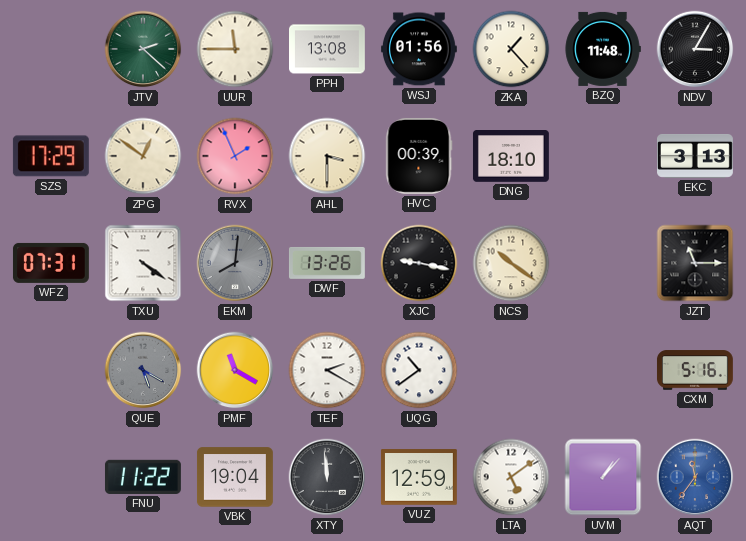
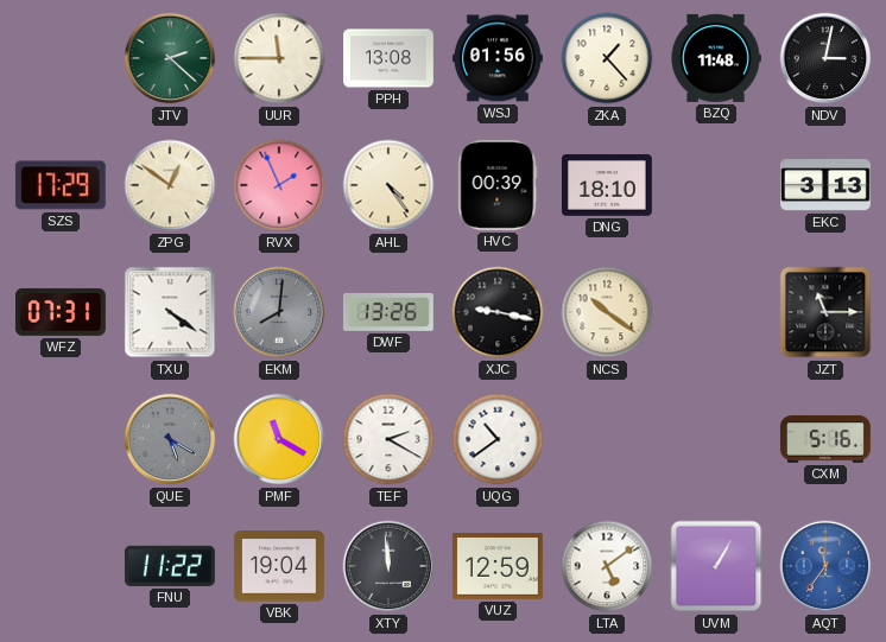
NDV: 3:05 -> 3:02 (825, 58)
AHL: 3:30 -> 4:24 (388, 185)
UVM: 1:07 -> 1:05 (716, 566)
